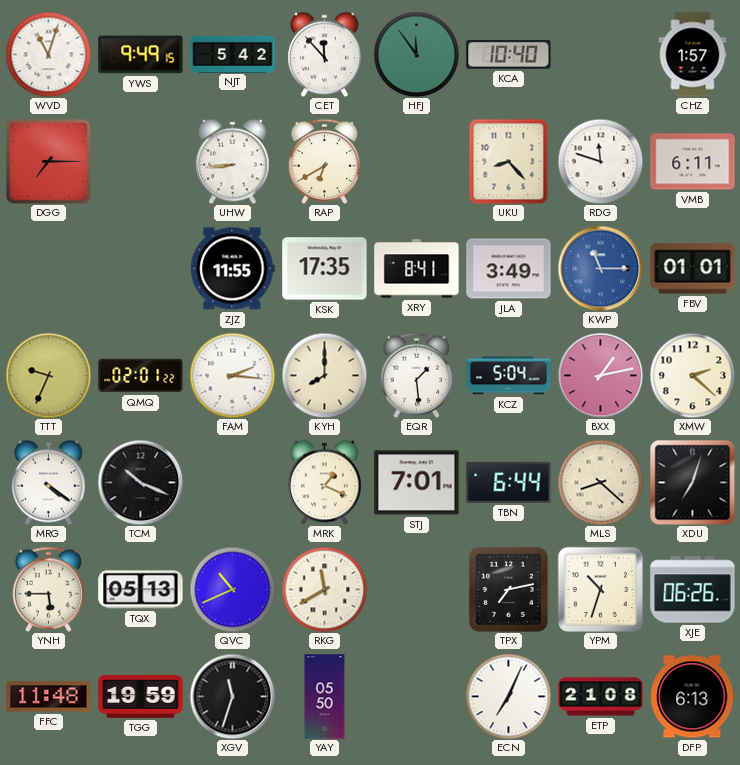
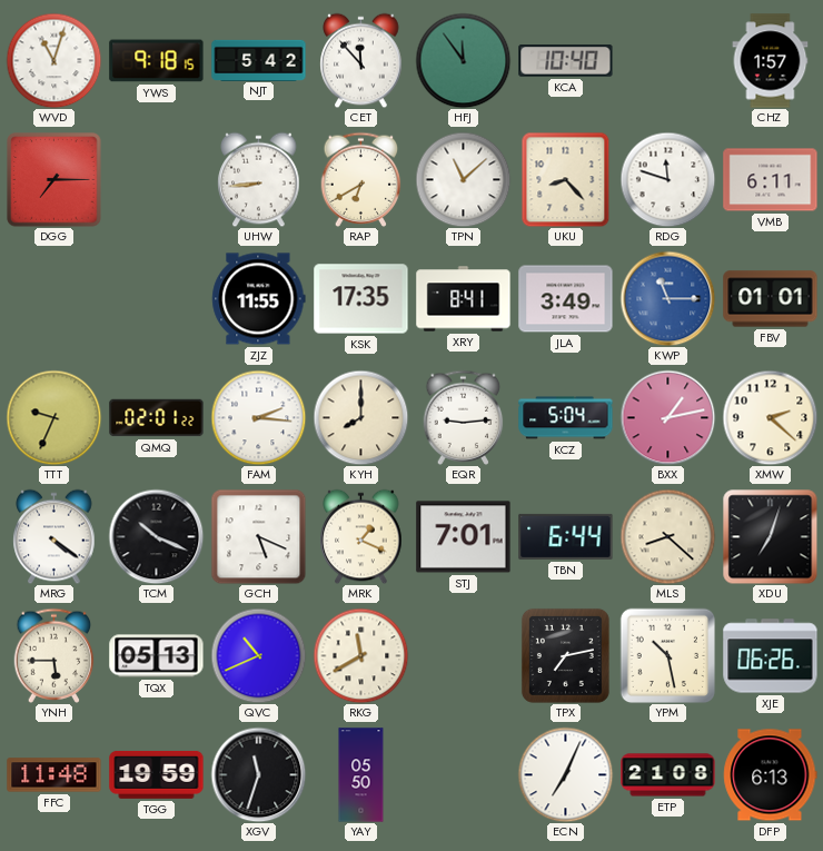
YWS: 9:49 -> 9:18 (157, 61)
TPN: none -> 11:08 (463, 179)
EQR: 1:29 -> 9:14 (464, 417)
GCH: none -> 5:19 (258, 536)
YPM: 10:33 -> 10:28 (667, 655)
